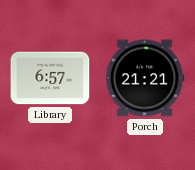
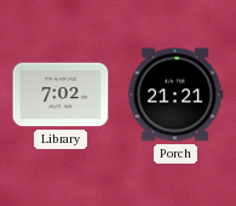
Library: 6:57 -> 7:02 (61, 95)
